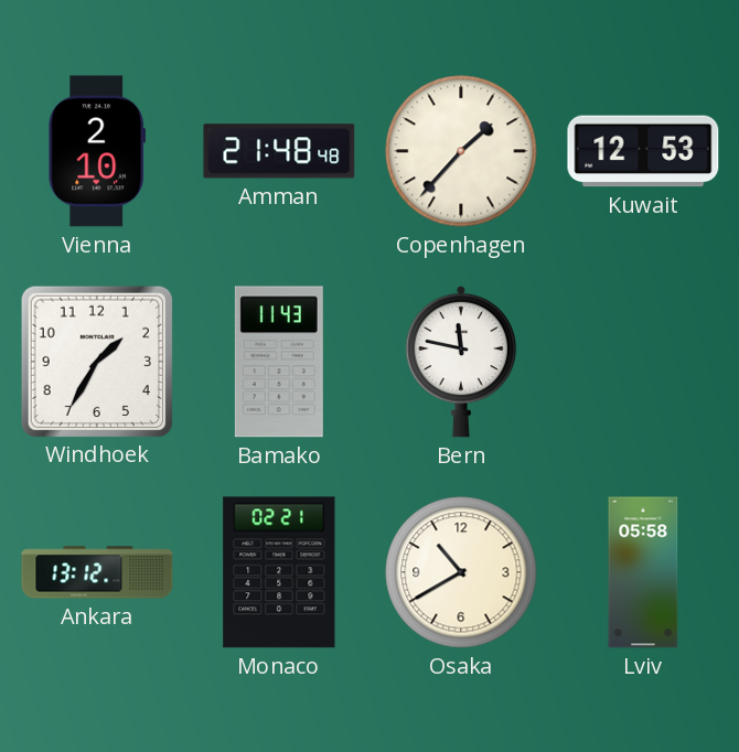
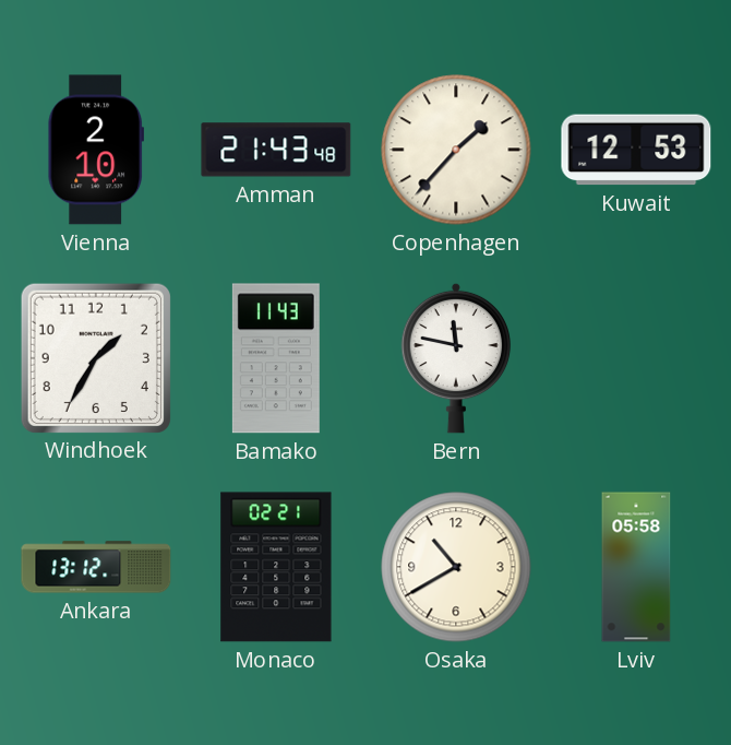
Amman: 21:48 -> 21:43 (276, 150)
